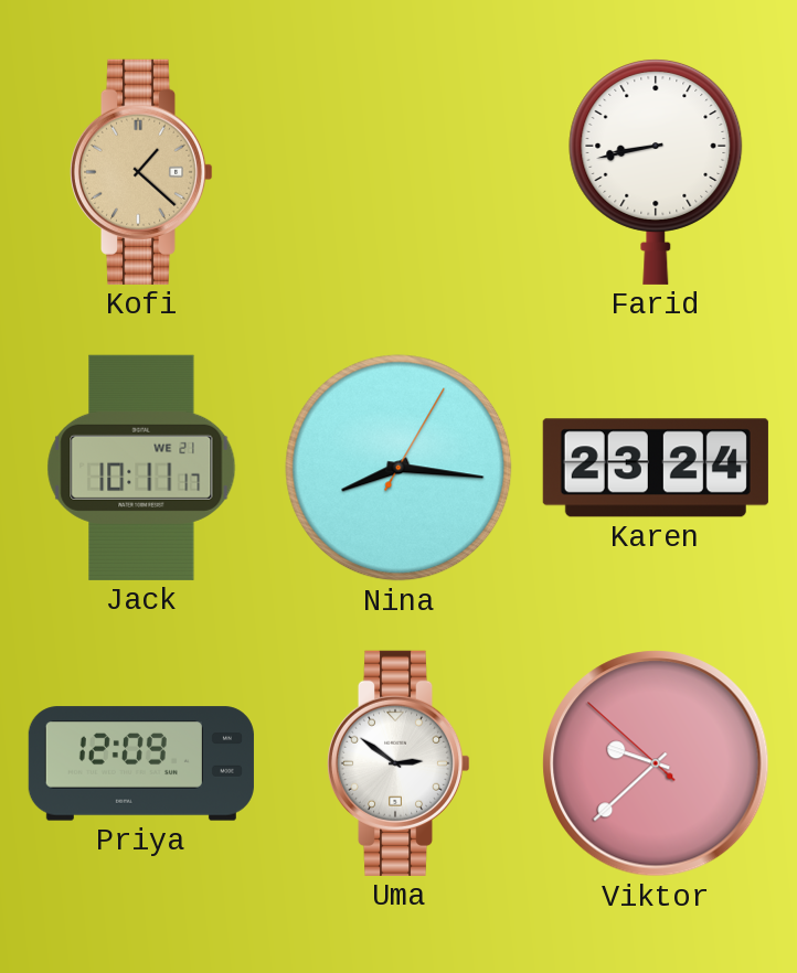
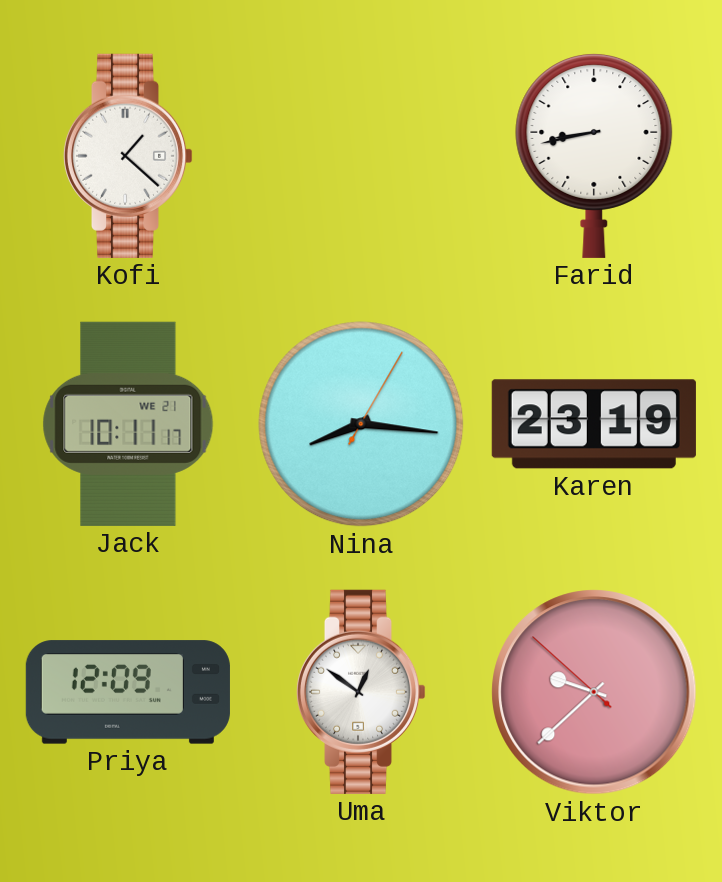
Kofi dial: champagne -> white (128, 156)
Karen: 23:24 -> 23:19 (594, 424)
Uma: 2:51 -> 12:51 (361, 692)
